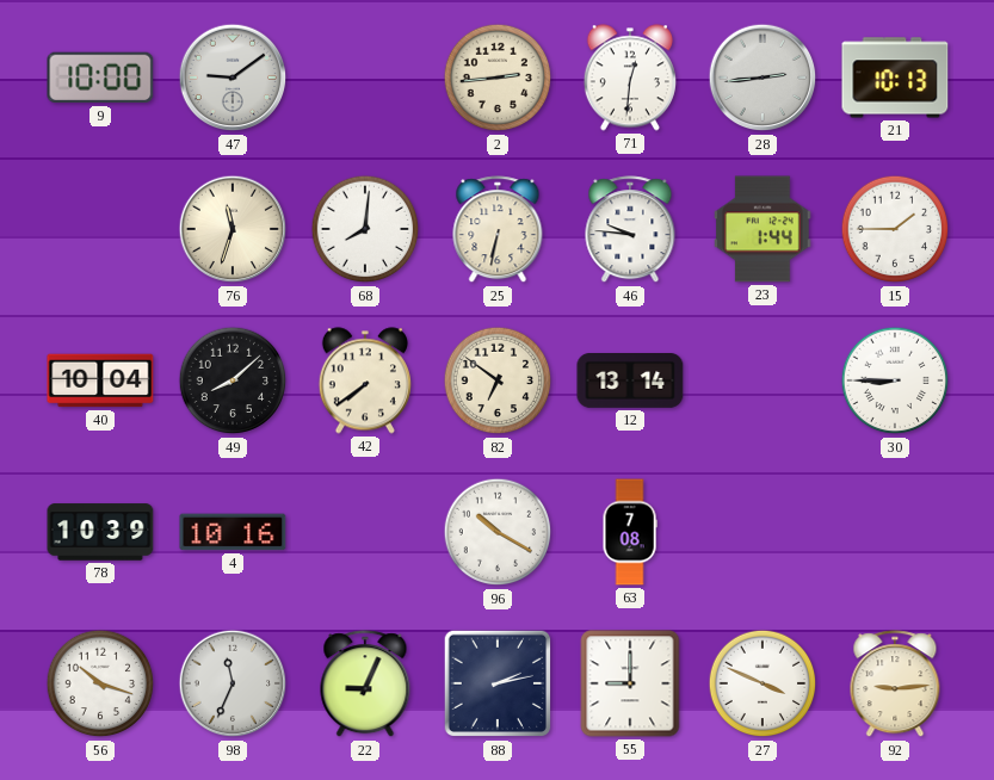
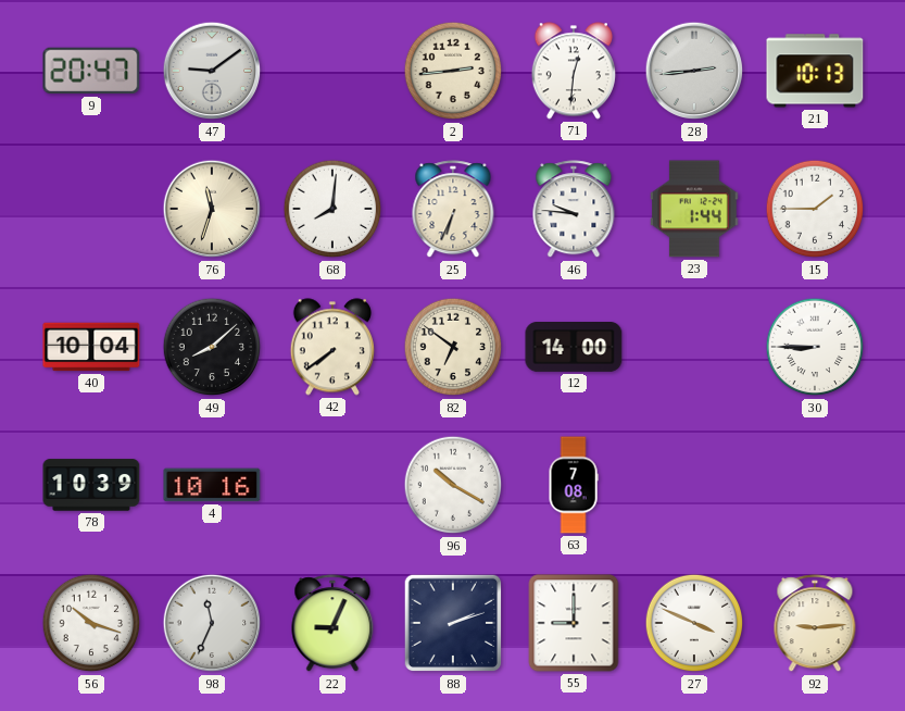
9: 10:00 -> 20:47 (91, 71)
25: 6:32 -> 6:34 (453, 210)
12: 13:14 -> 14:00 (574, 348)
88: 2:13 -> 2:12 (453, 623)
